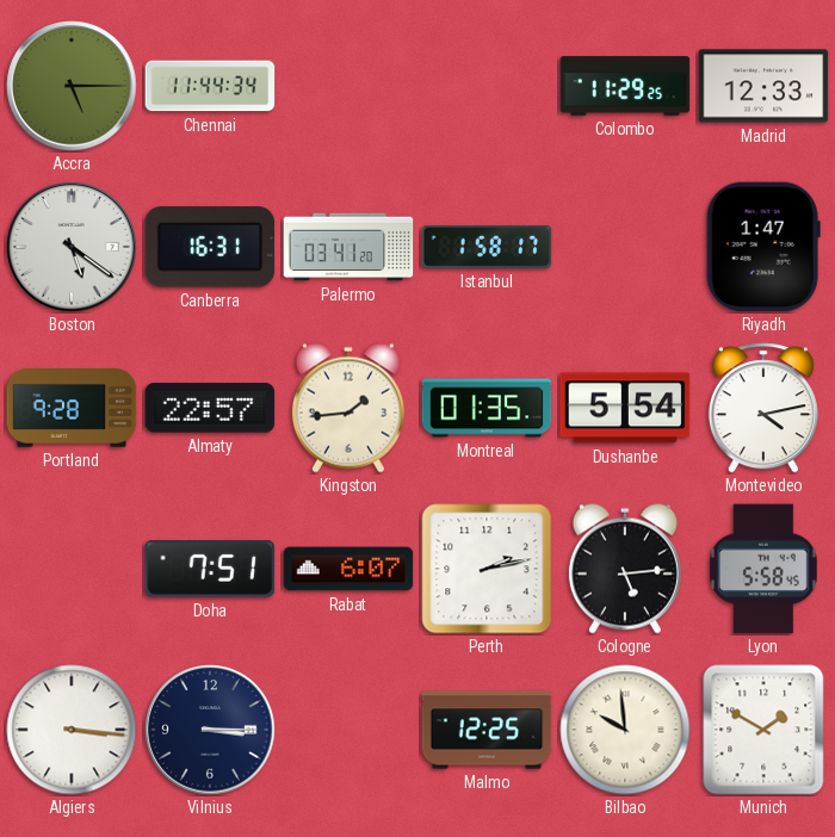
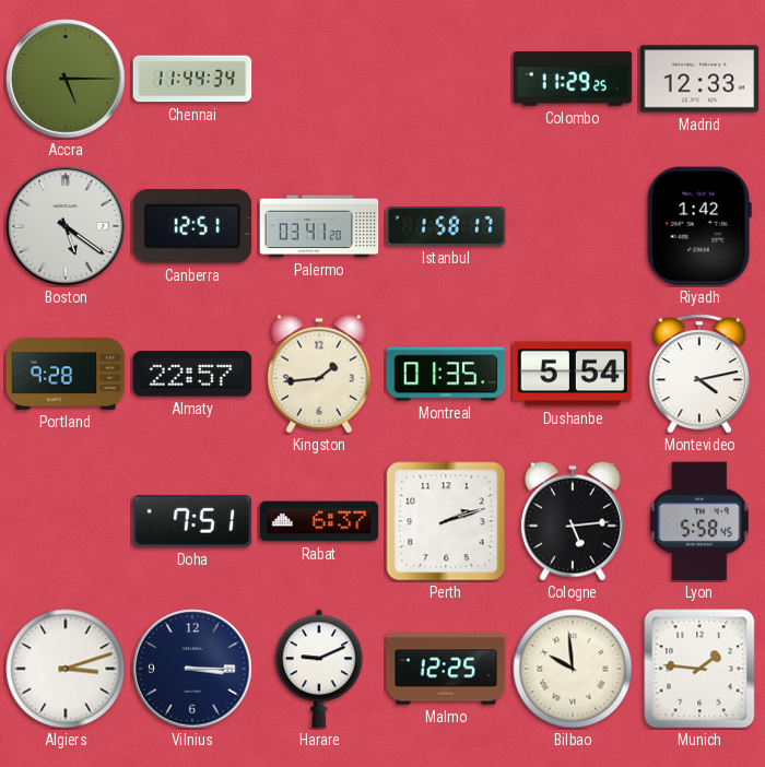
Canberra: 16:31 -> 12:51 (192, 226)
Riyadh: 1:47 -> 1:42 (699, 226)
Rabat: 6:07 -> 6:37 (319, 521)
Perth: 2:13 -> 2:12 (446, 521)
Algiers: 3:16 -> 3:12 (66, 669)
Harare: none -> 9:11 (320, 669)
Munich: 1:50 -> 1:46 (699, 669)
